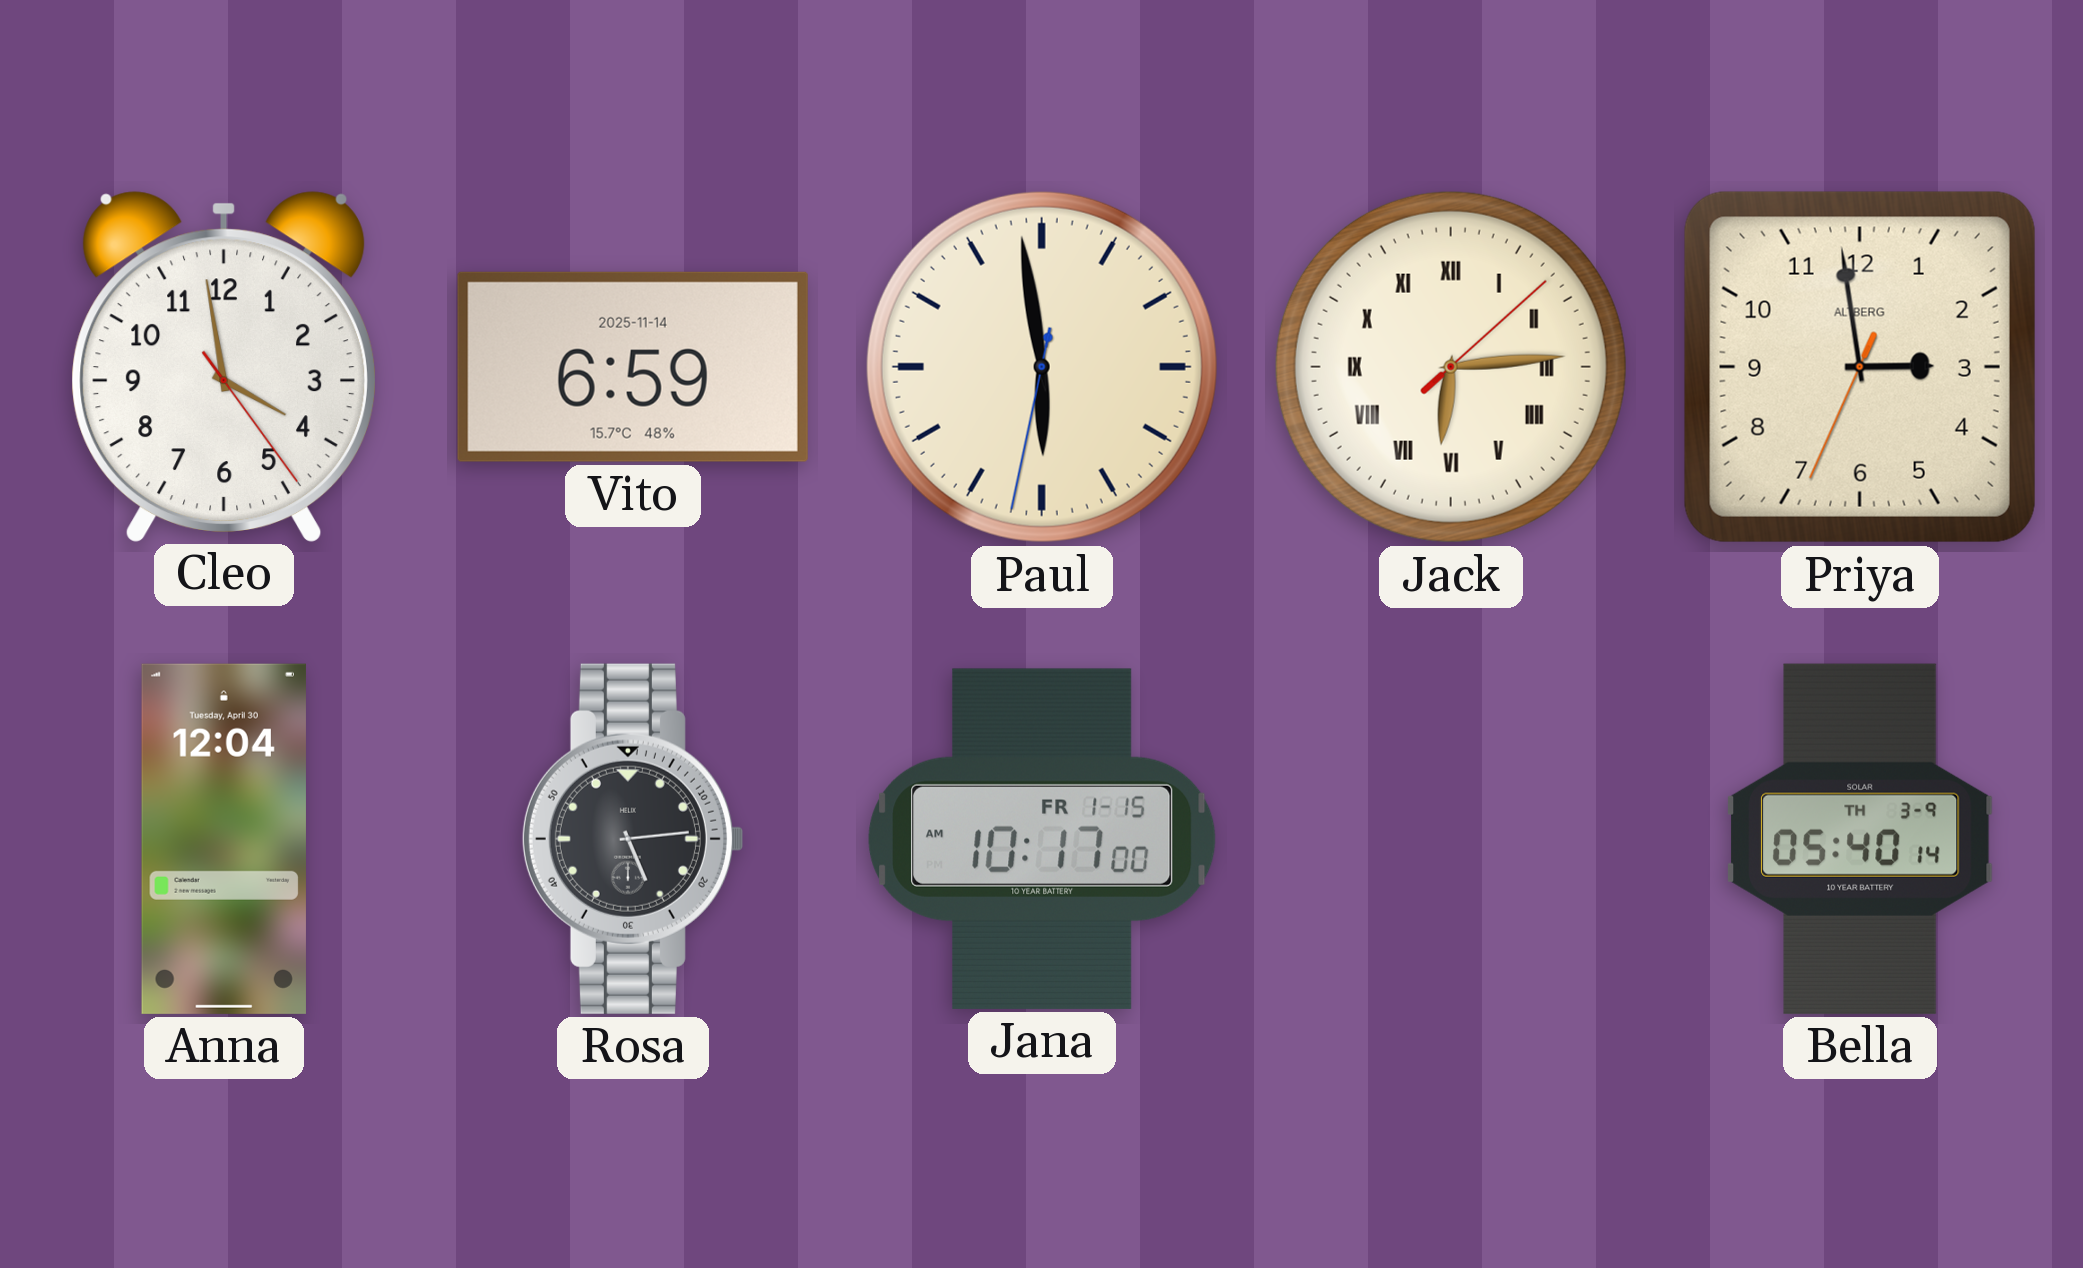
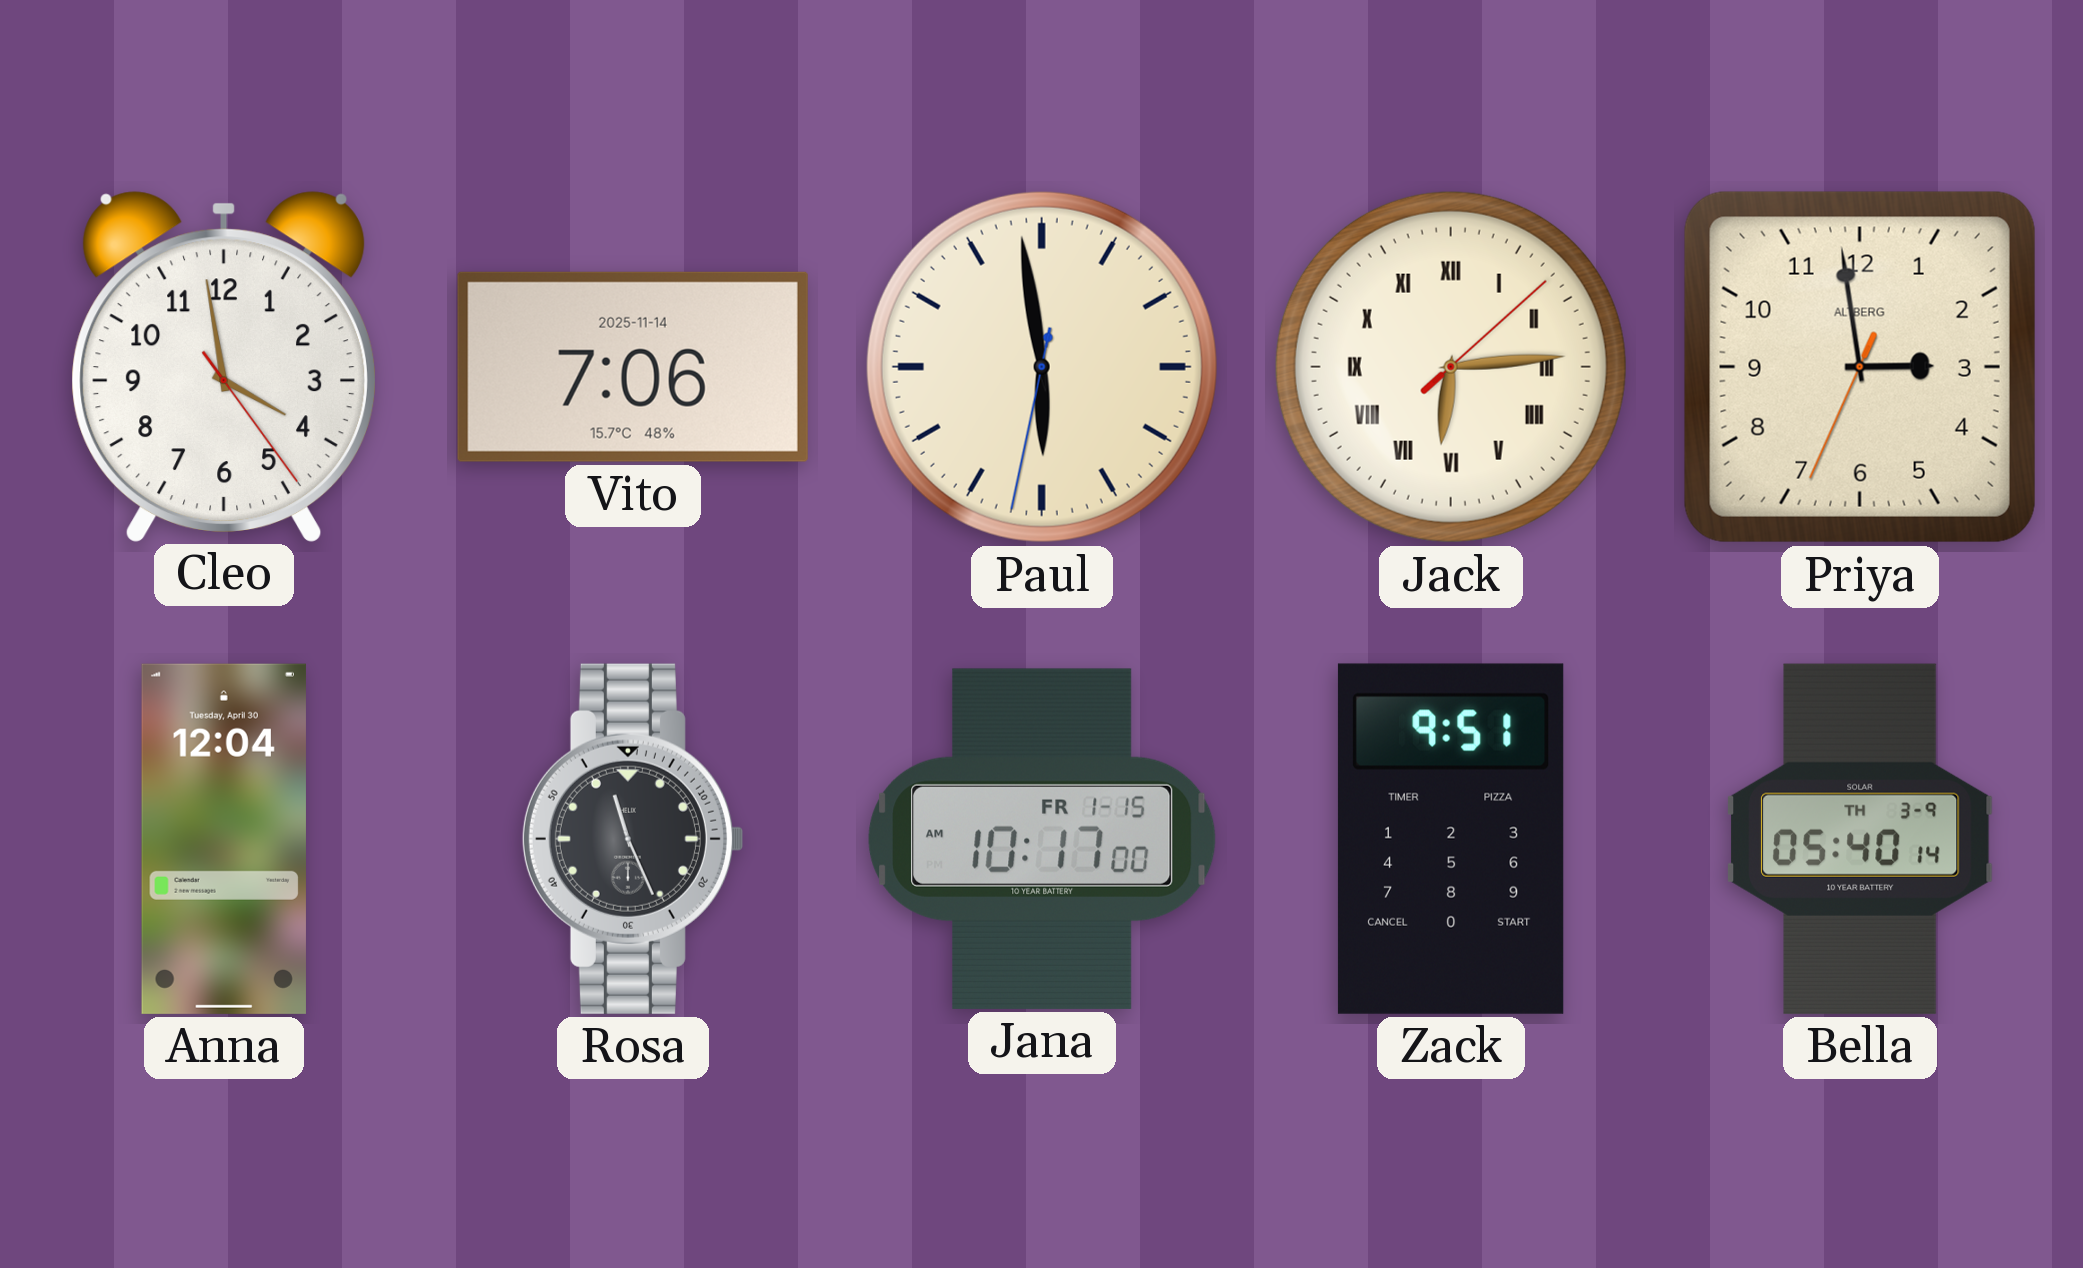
Vito: 6:59 -> 7:06 (633, 367)
Rosa: 5:14 -> 11:26 (632, 839)
Zack: none -> 9:51 (1451, 839)
